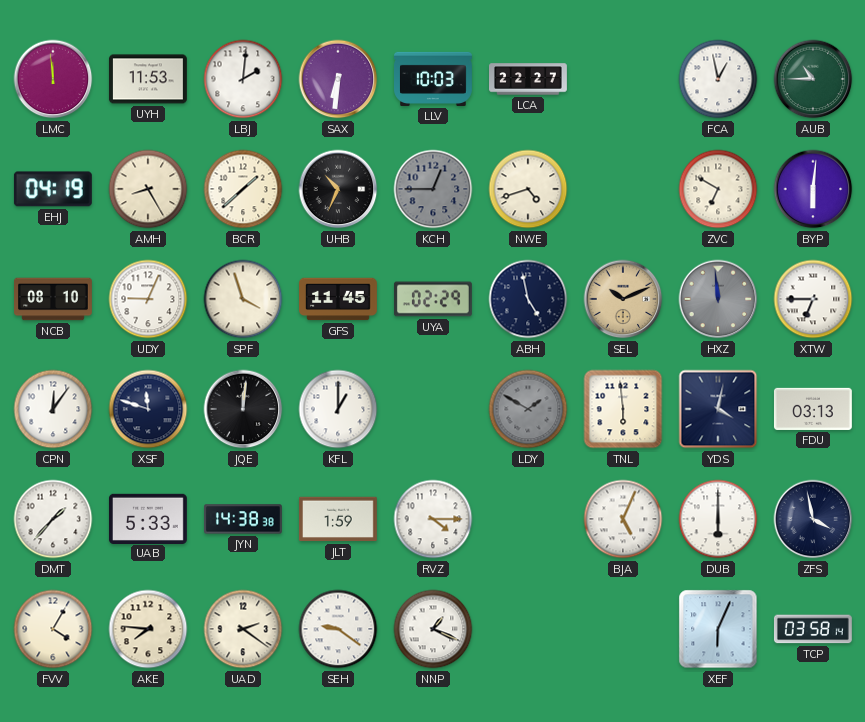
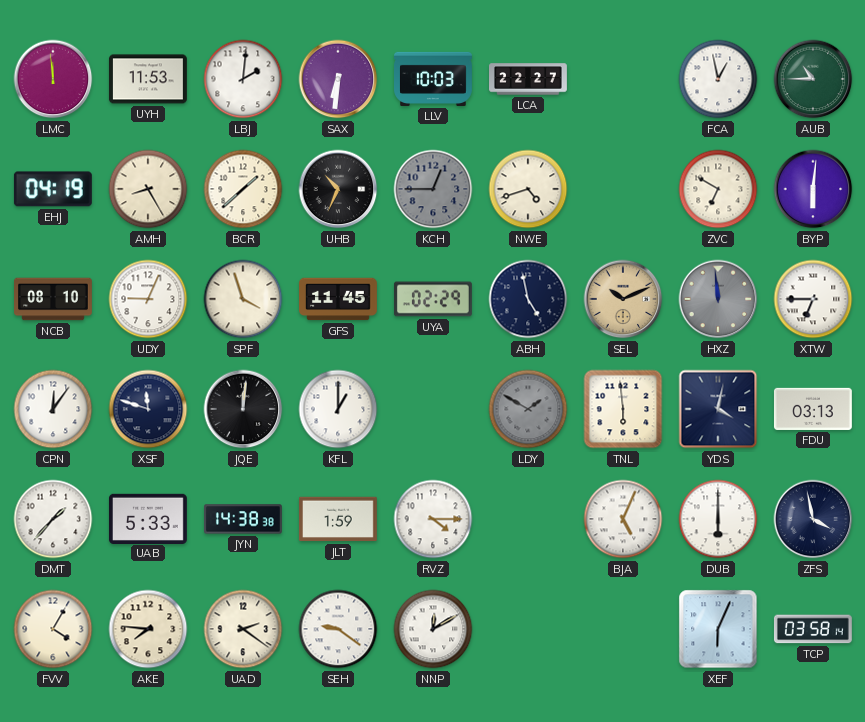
NNP: 1:19 -> 12:10 (433, 629)
